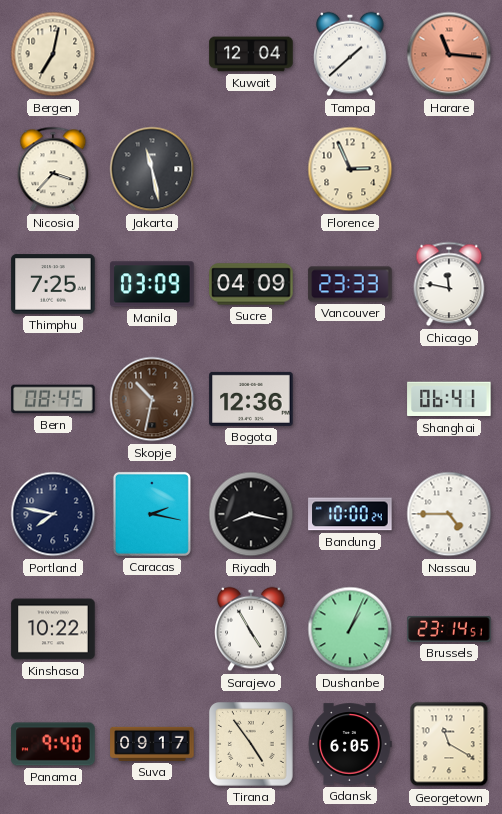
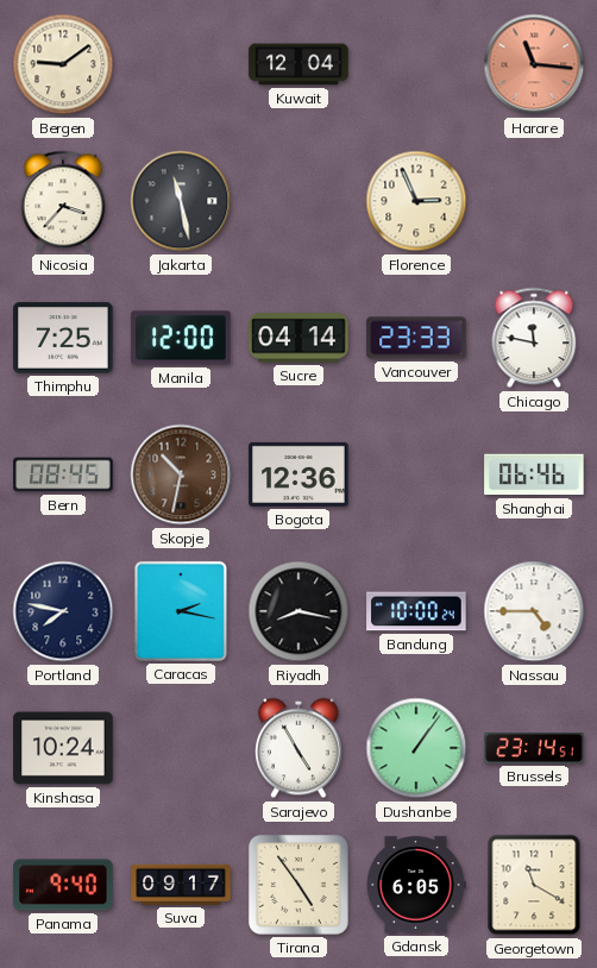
Bergen: 7:02 -> 9:09 (63, 64)
Tampa: 1:38 -> none (350, 54)
Manila: 03:09 -> 12:00 (181, 338)
Sucre: 04:09 -> 04:14 (298, 338)
Shanghai: 06:41 -> 06:46 (534, 474)
Kinshasa: 10:22 -> 10:24 (63, 748)
Dushanbe: 1:04 -> 1:06 (416, 748)
